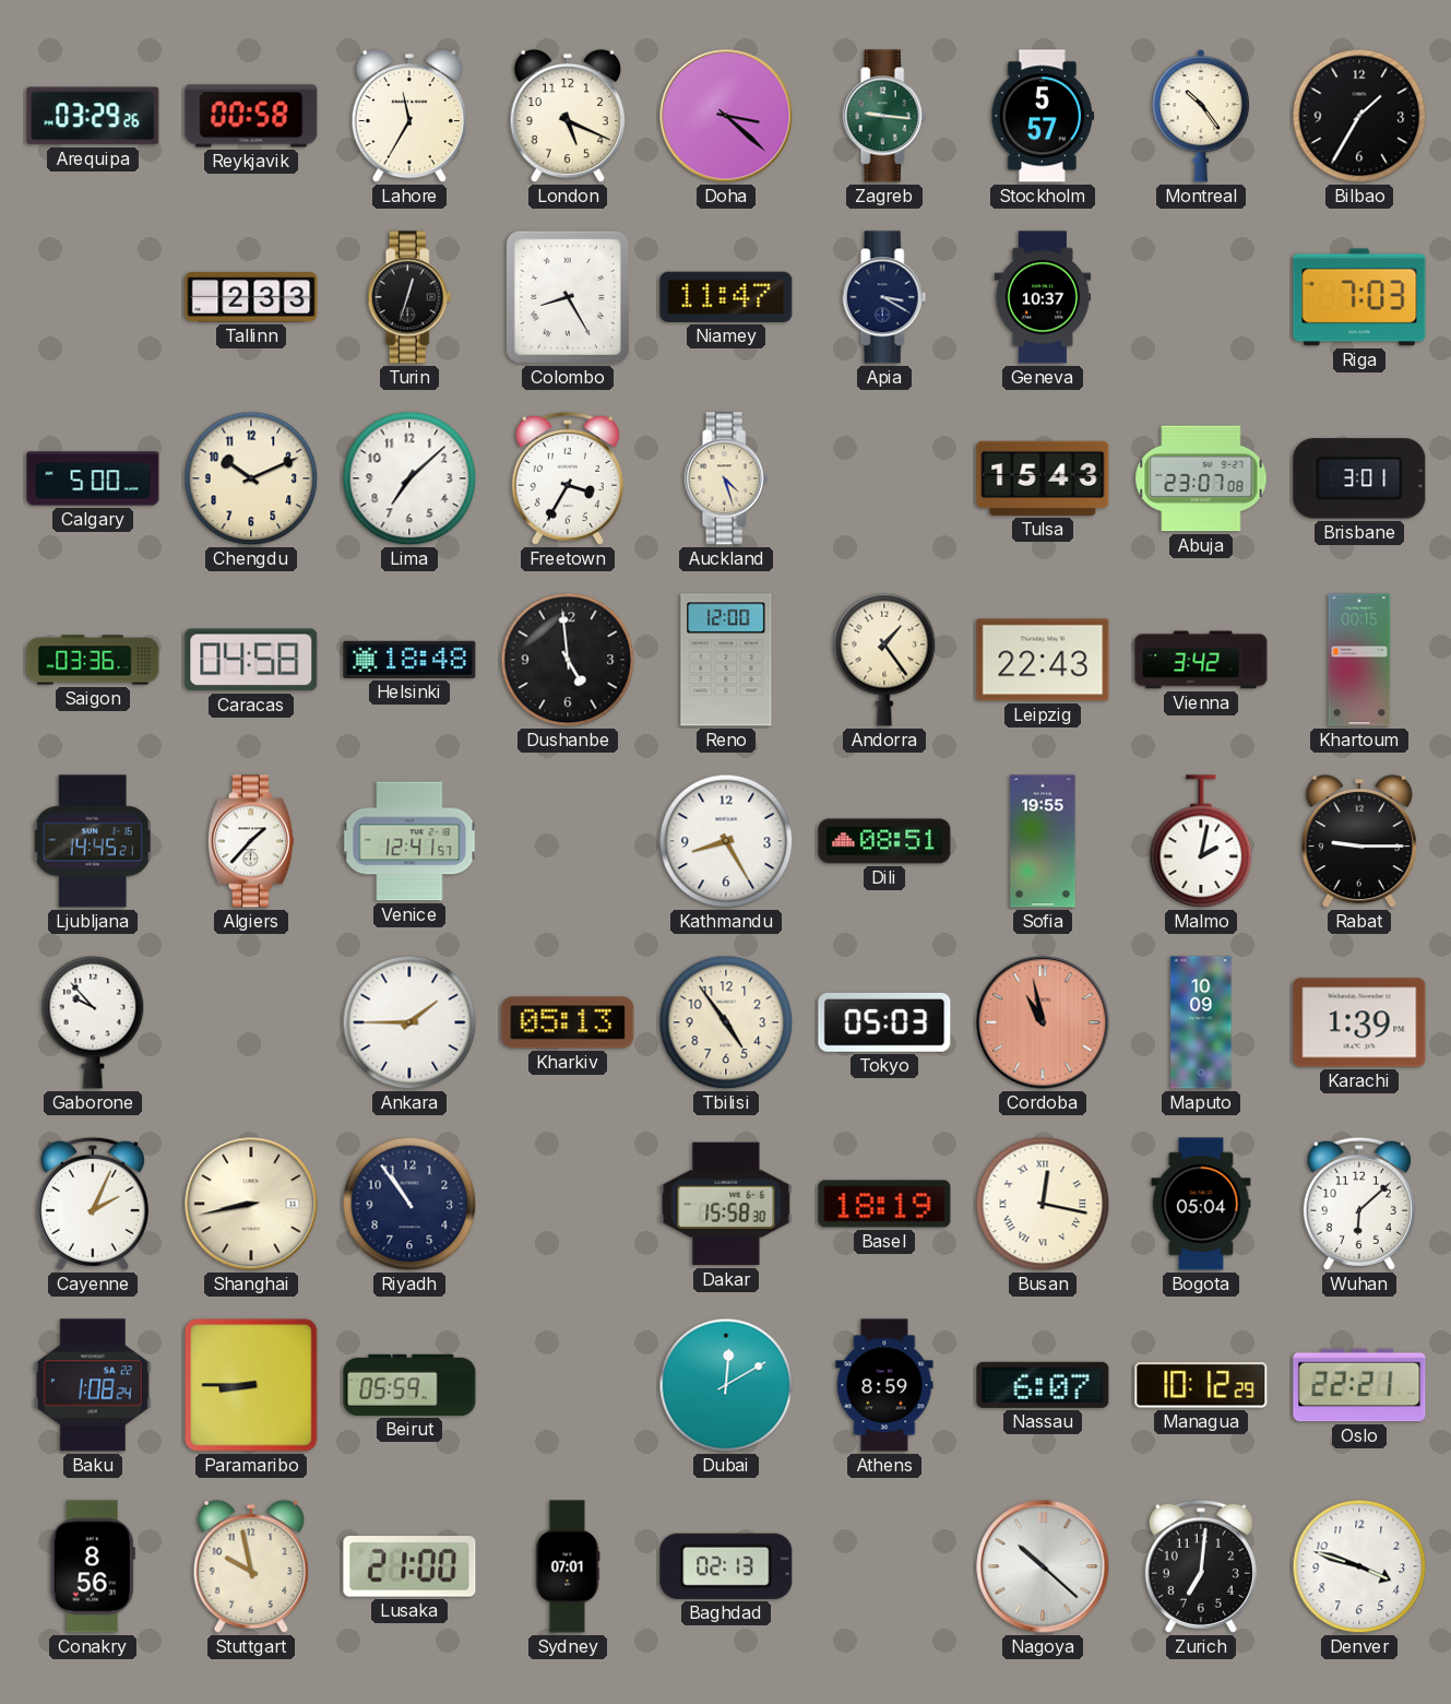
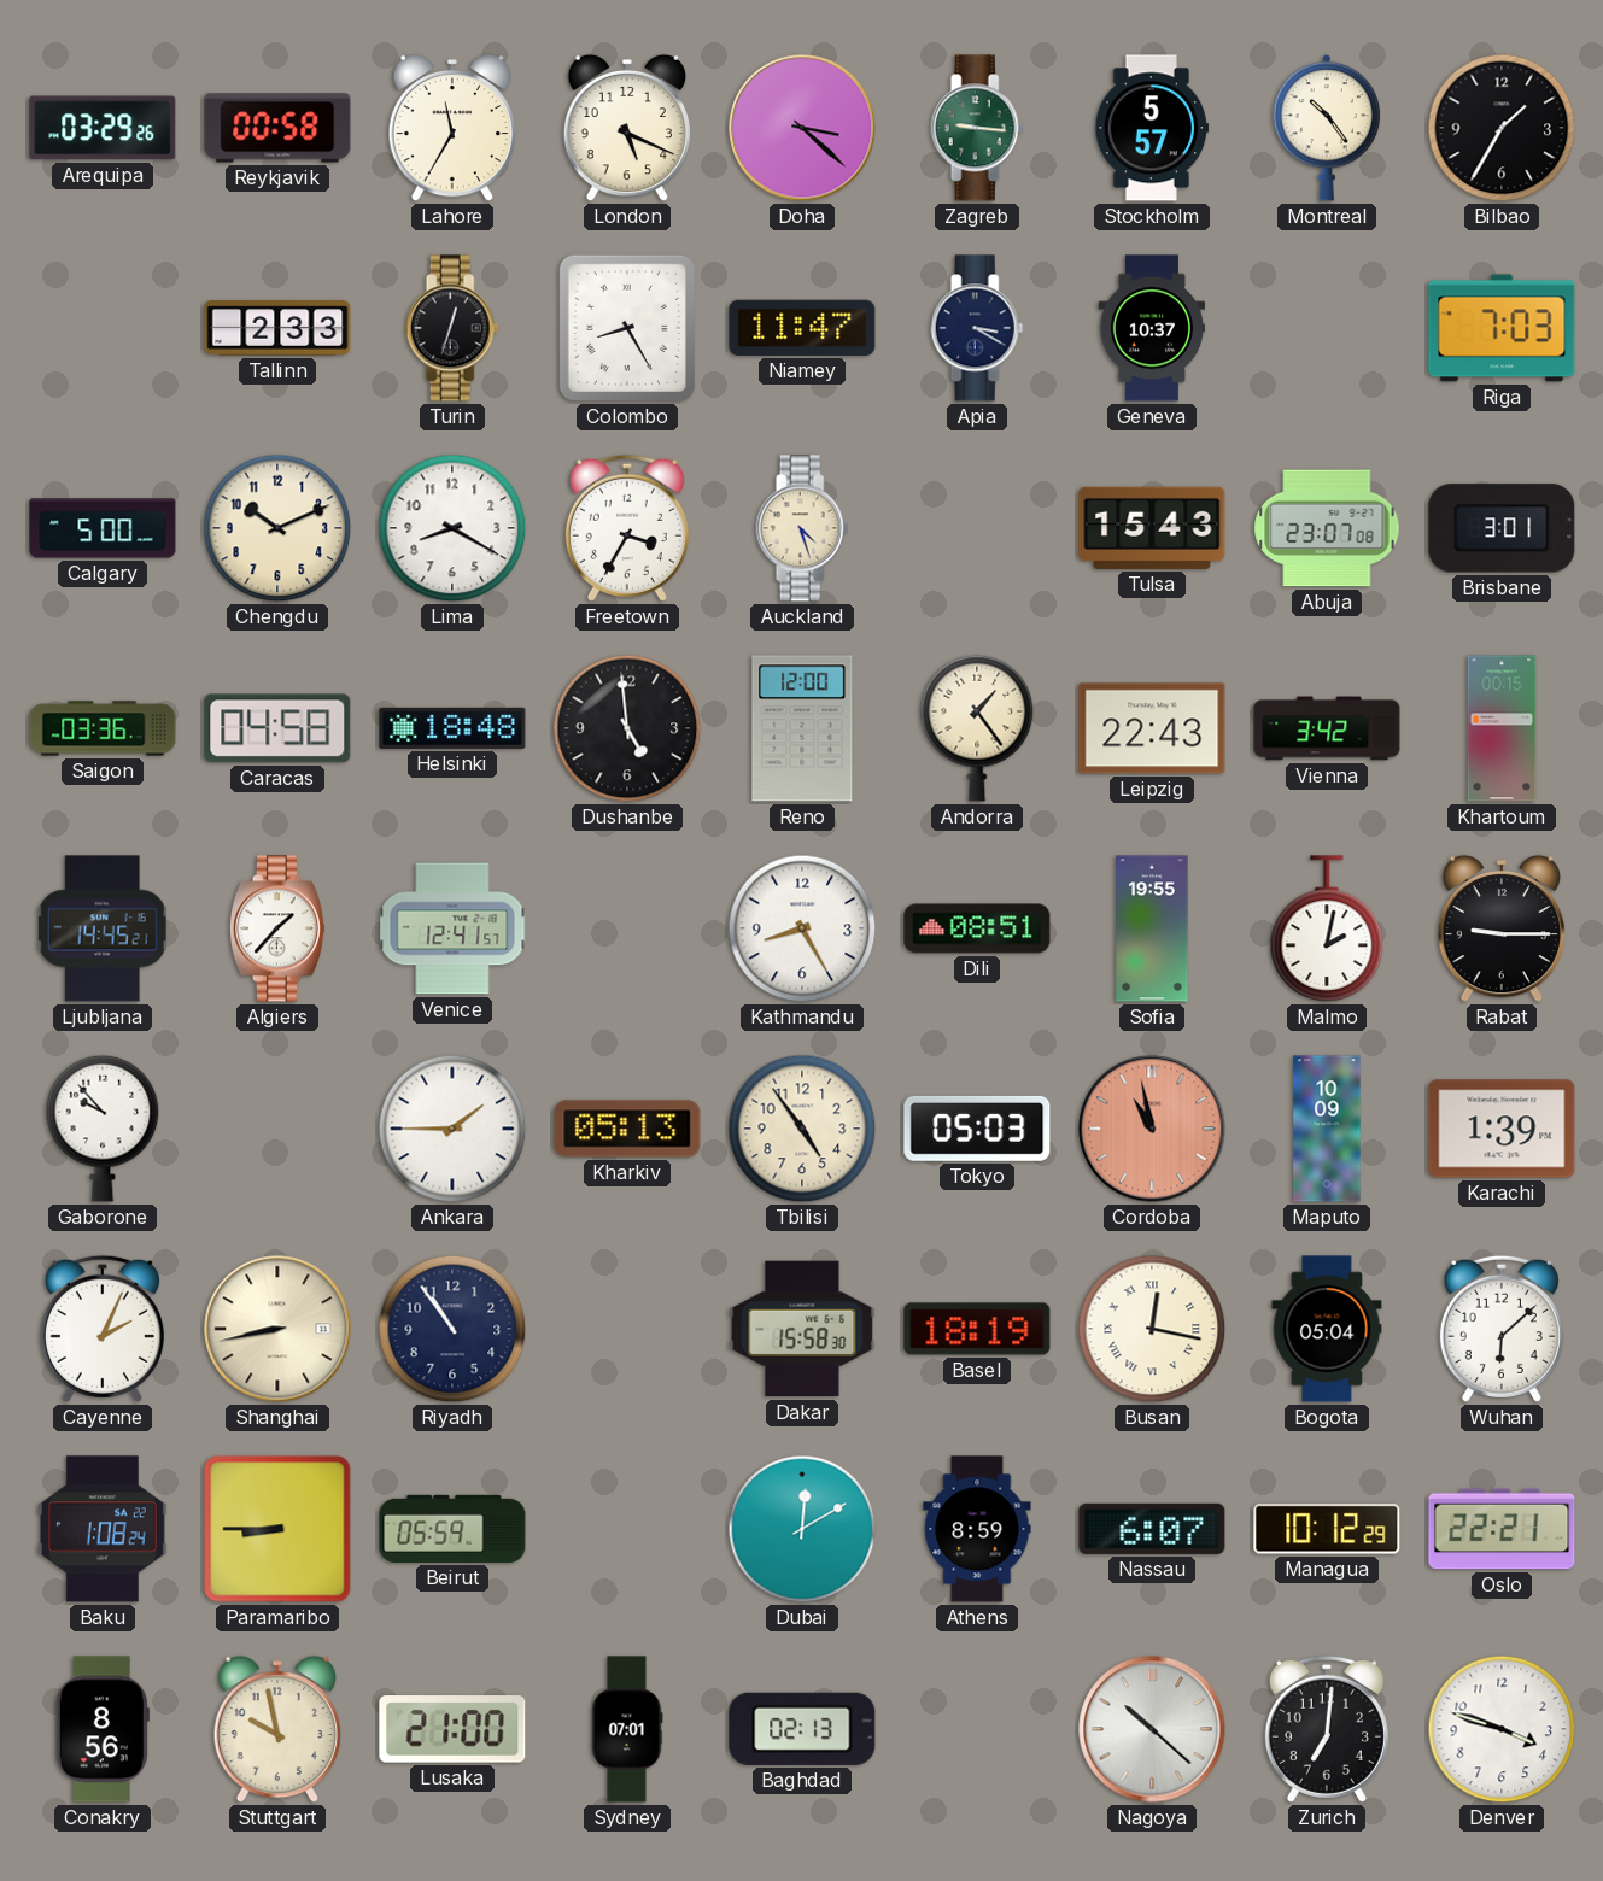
Lima: 7:08 -> 8:20 (452, 528)
